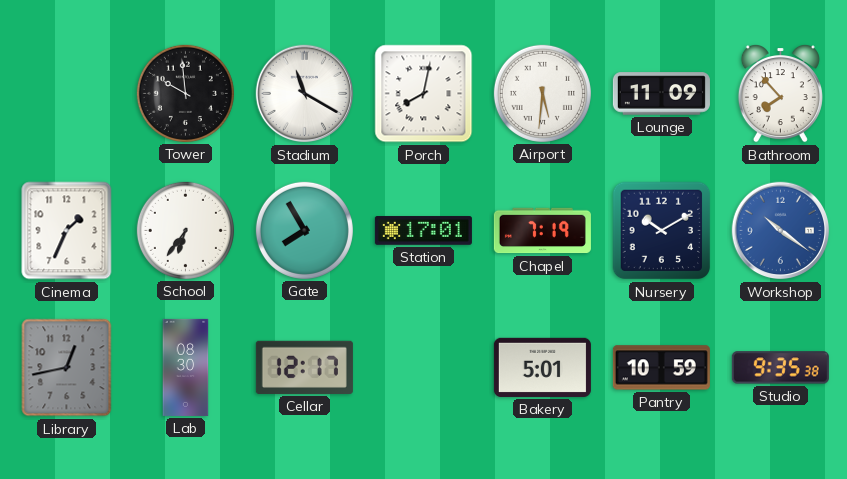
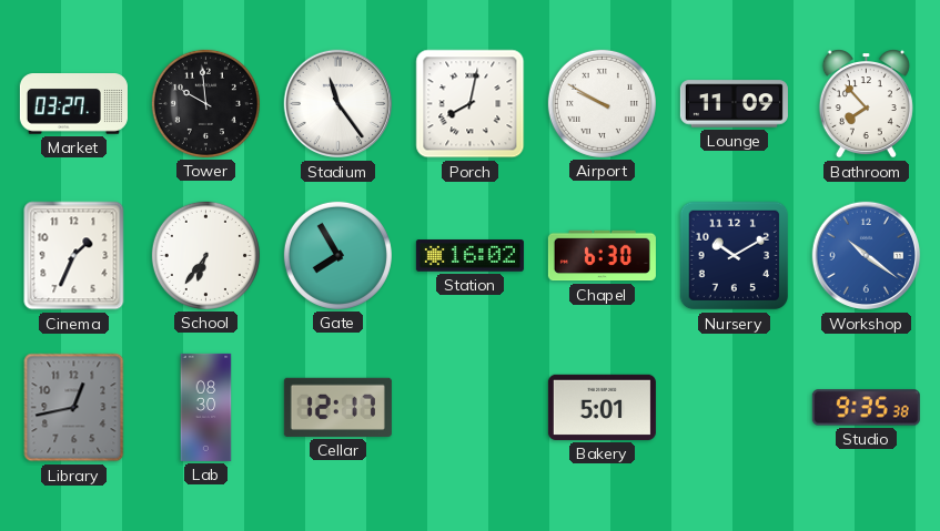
Market: none -> 03:27 (73, 104)
Stadium: 11:20 -> 11:24 (338, 104)
Airport: 5:31 -> 9:50 (602, 103)
Station: 17:01 -> 16:02 (469, 256)
Chapel: 7:19 -> 6:30 (602, 256)
Pantry: 10:59 -> none (661, 368)
